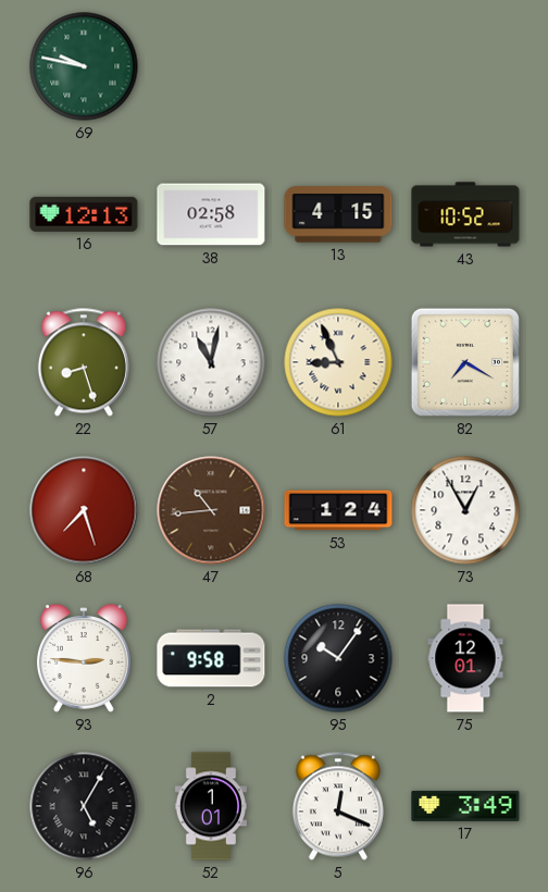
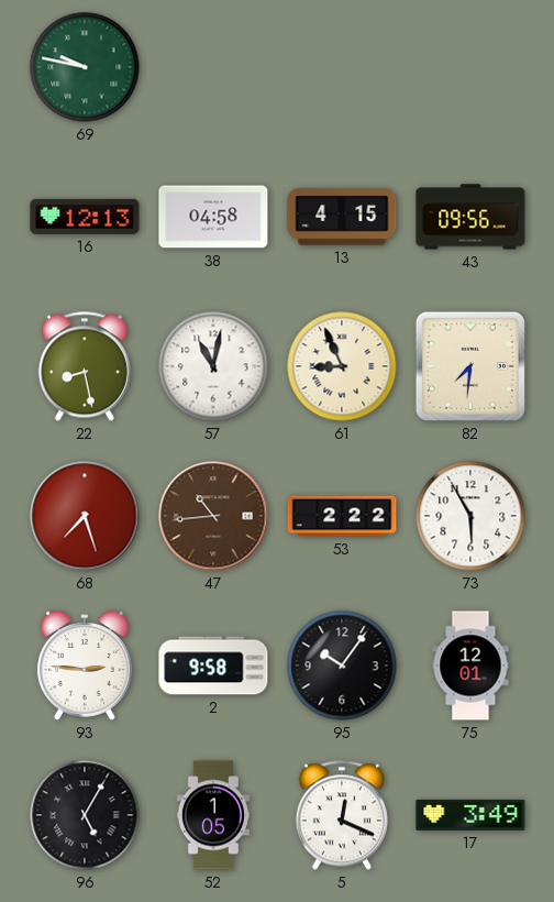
38: 02:58 -> 04:58 (213, 217)
43: 10:52 -> 09:56 (470, 217)
22: 8:27 -> 8:28 (85, 366)
82: 7:20 -> 7:31 (470, 366)
53: 1:24 -> 2:22 (342, 516)
73: 12:55 -> 5:55 (470, 516)
52: 1:01 -> 1:05 (212, 815)
